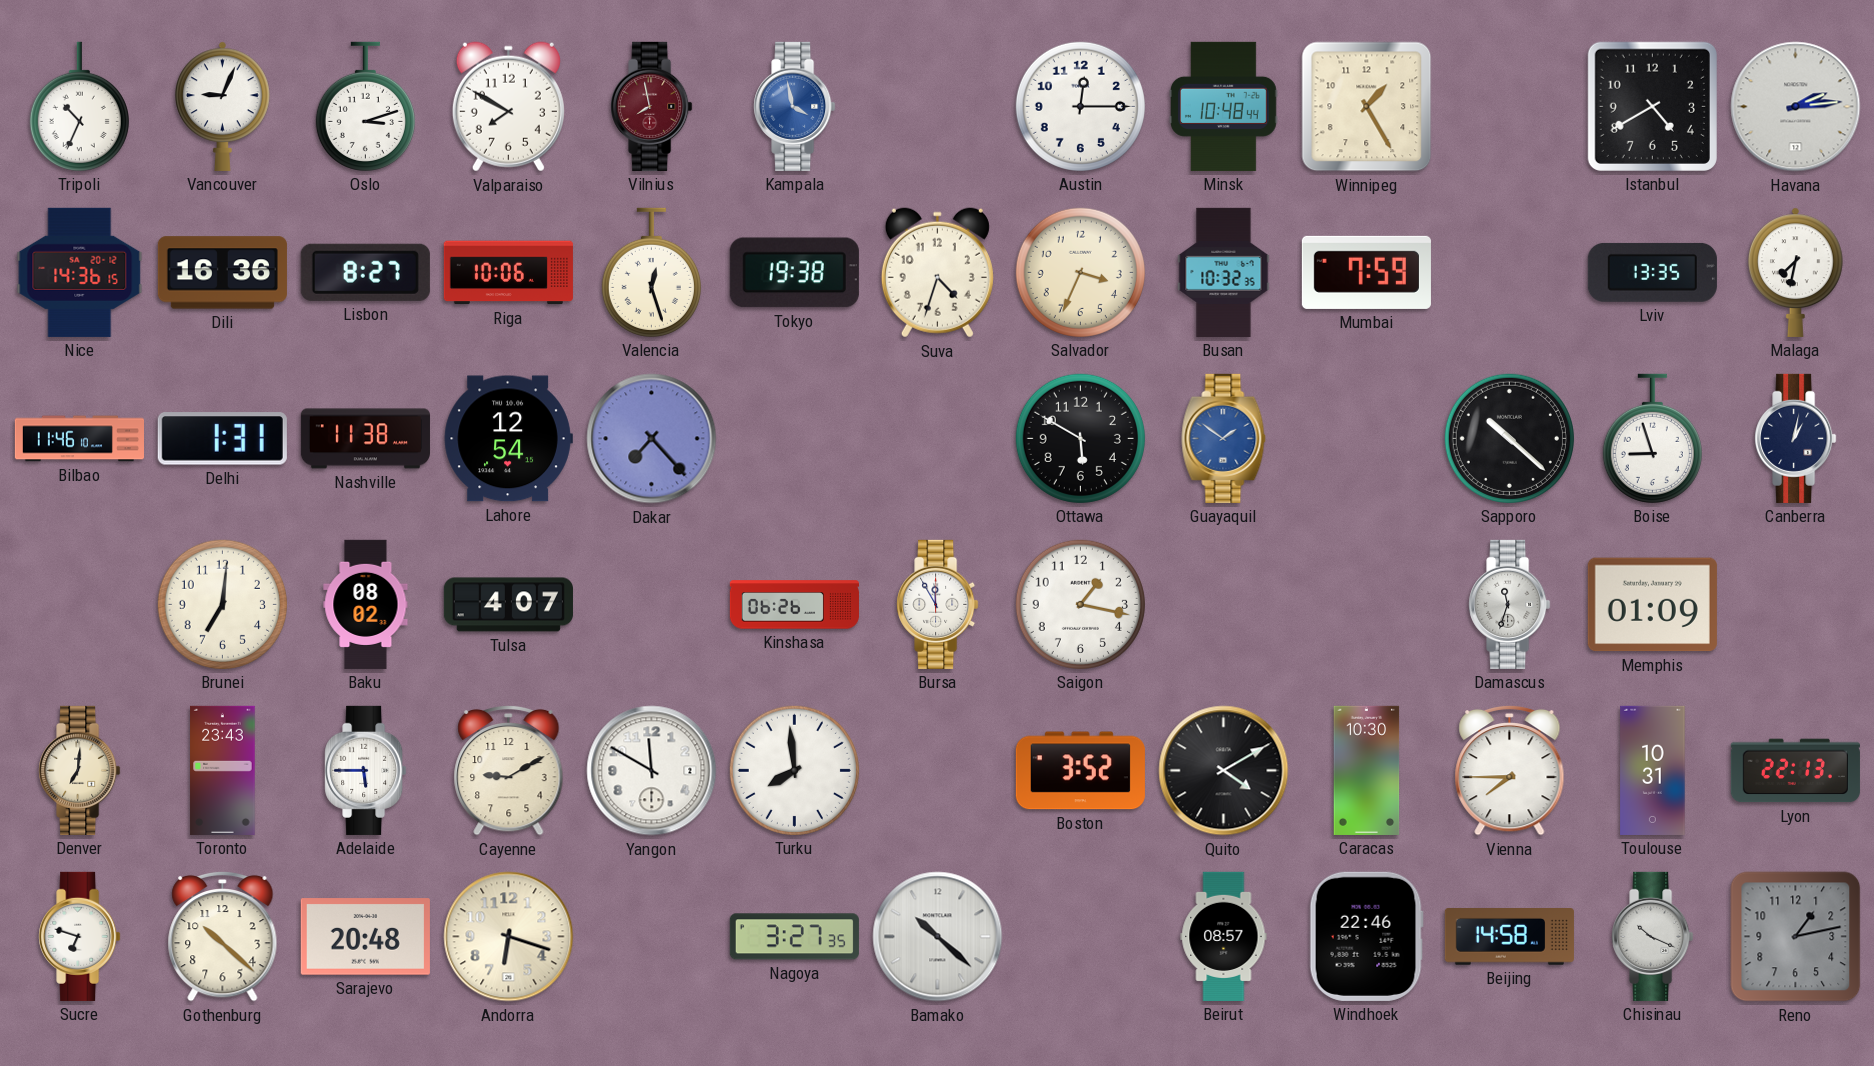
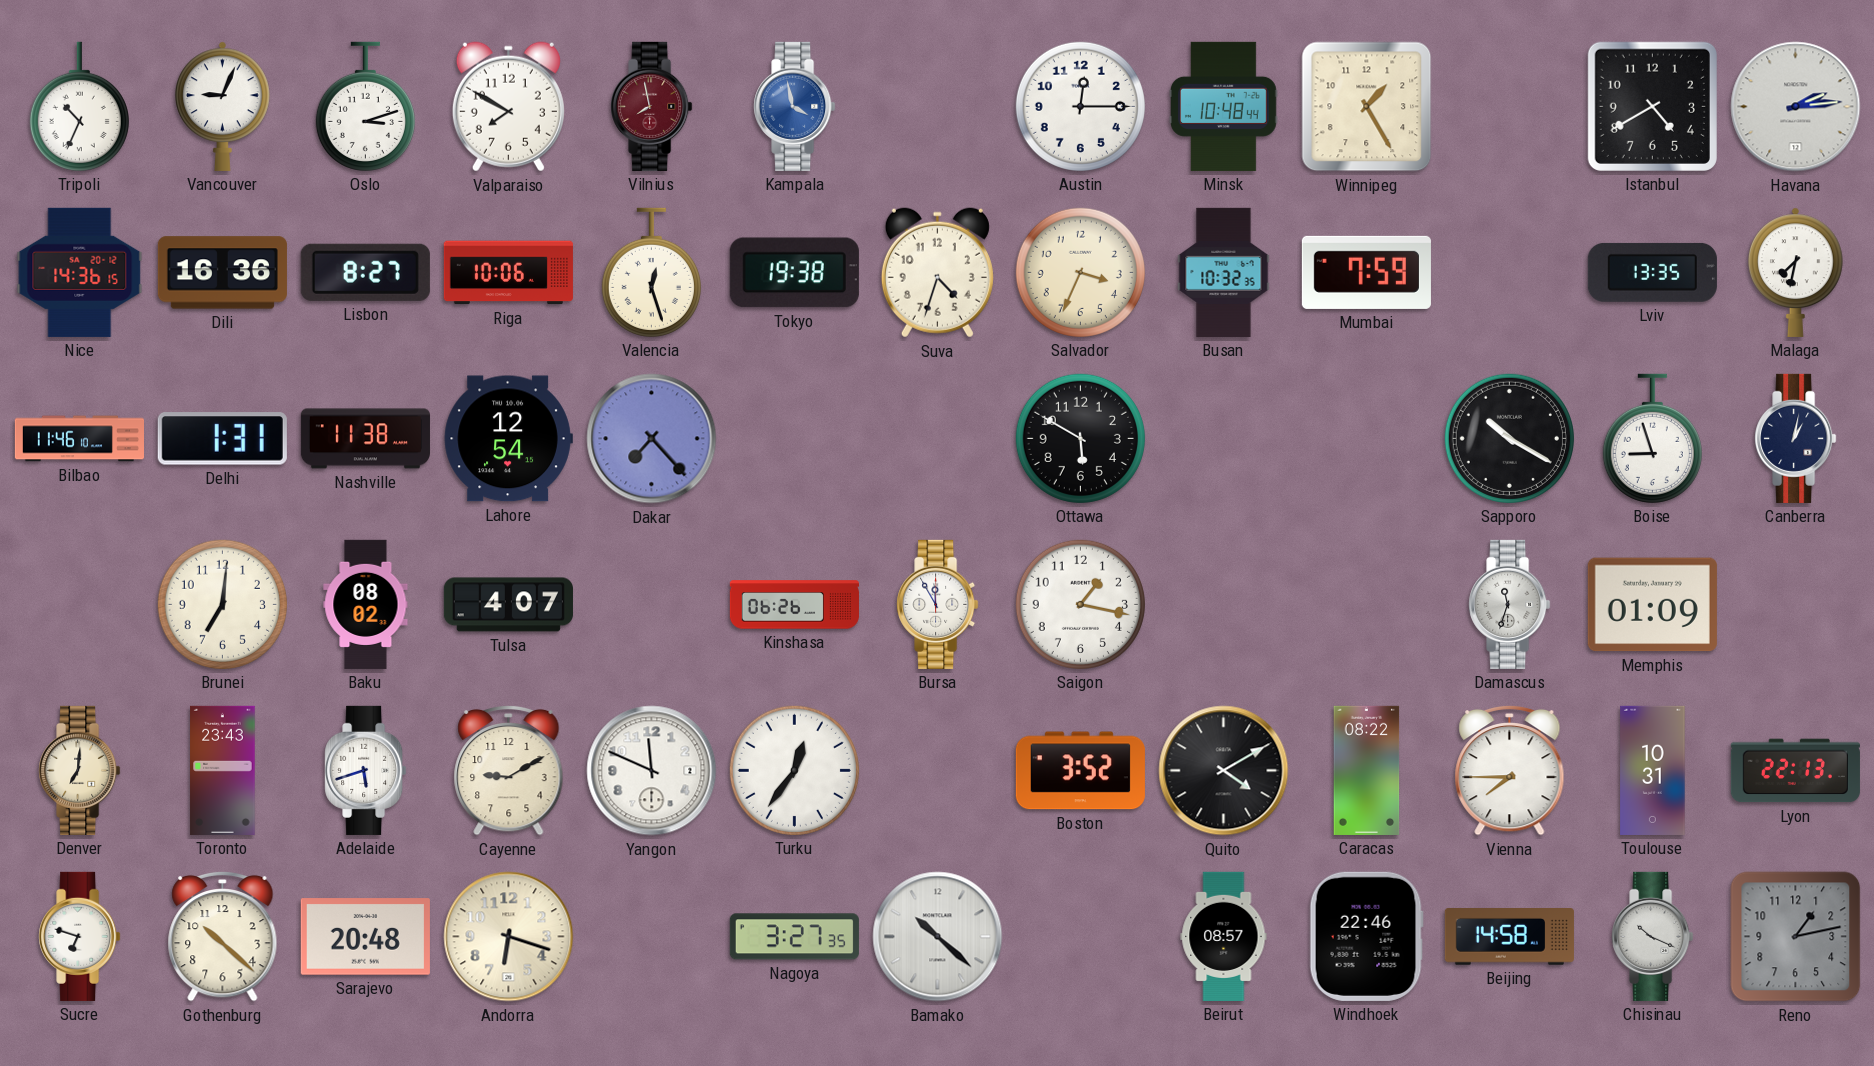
Guayaquil: 1:51 -> none (1224, 438)
Sapporo: 10:22 -> 10:20 (1509, 438)
Adelaide: 5:45 -> 5:42 (366, 770)
Yangon: 11:50 -> 11:49 (652, 771)
Turku: 7:59 -> 12:36 (794, 770)
Caracas: 10:30 -> 08:22 (1367, 770)
